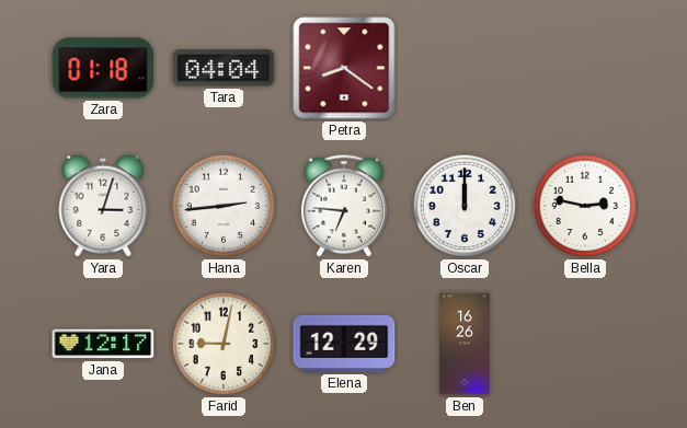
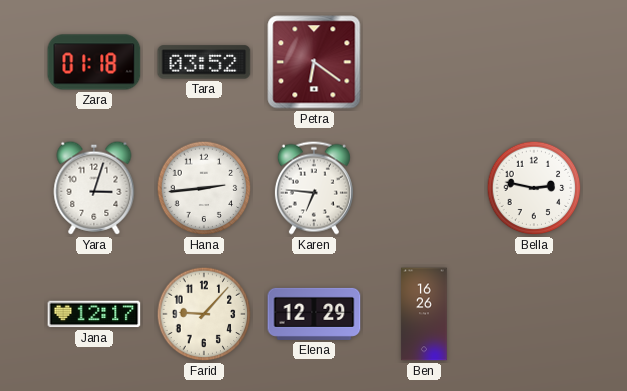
Tara: 04:04 -> 03:52 (204, 62)
Petra: 8:21 -> 6:21 (314, 62)
Oscar: 12:00 -> none (465, 206)
Farid: 9:02 -> 9:07 (204, 314)
